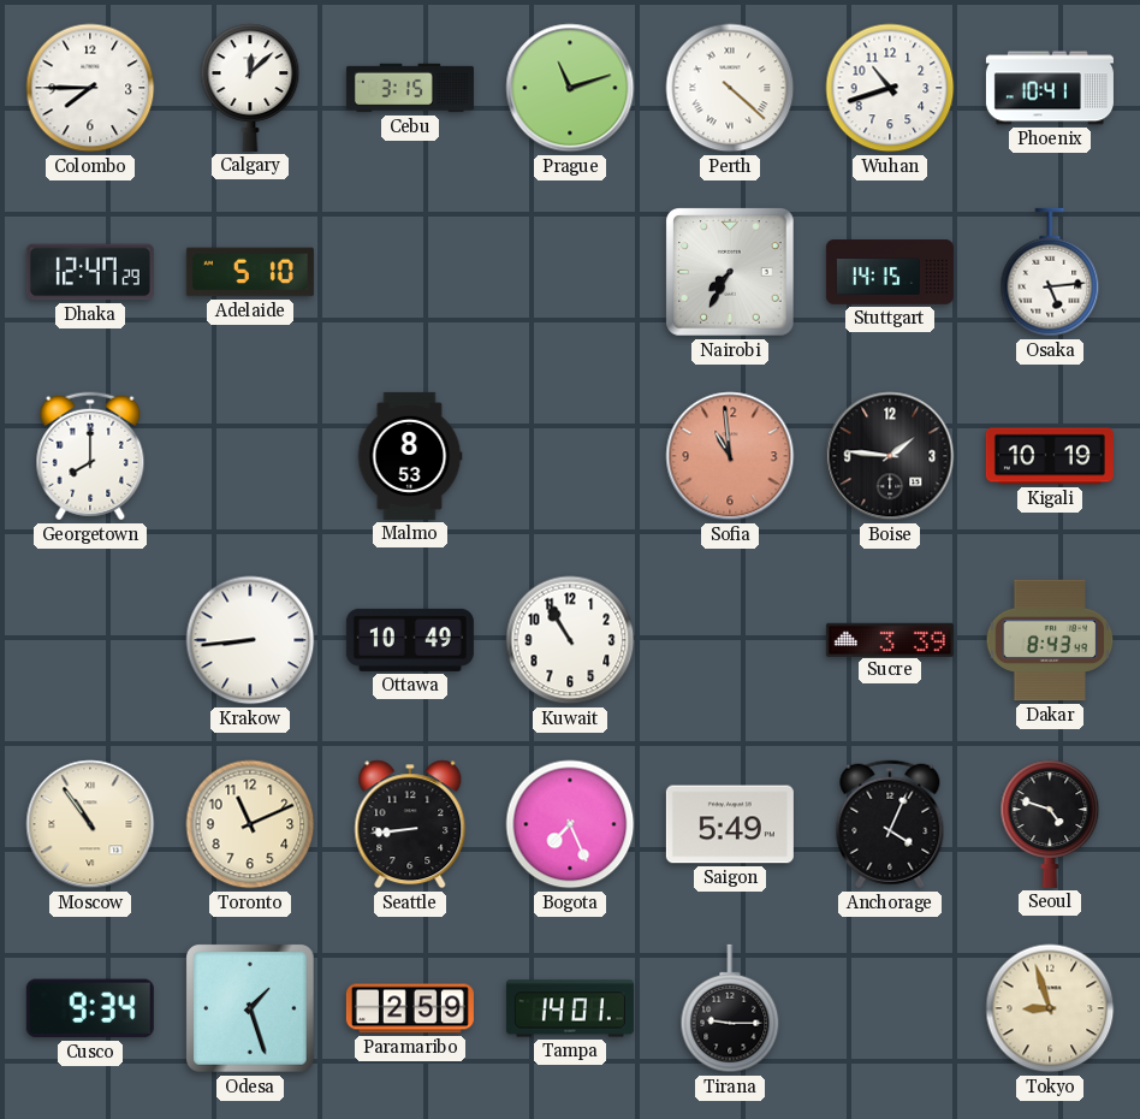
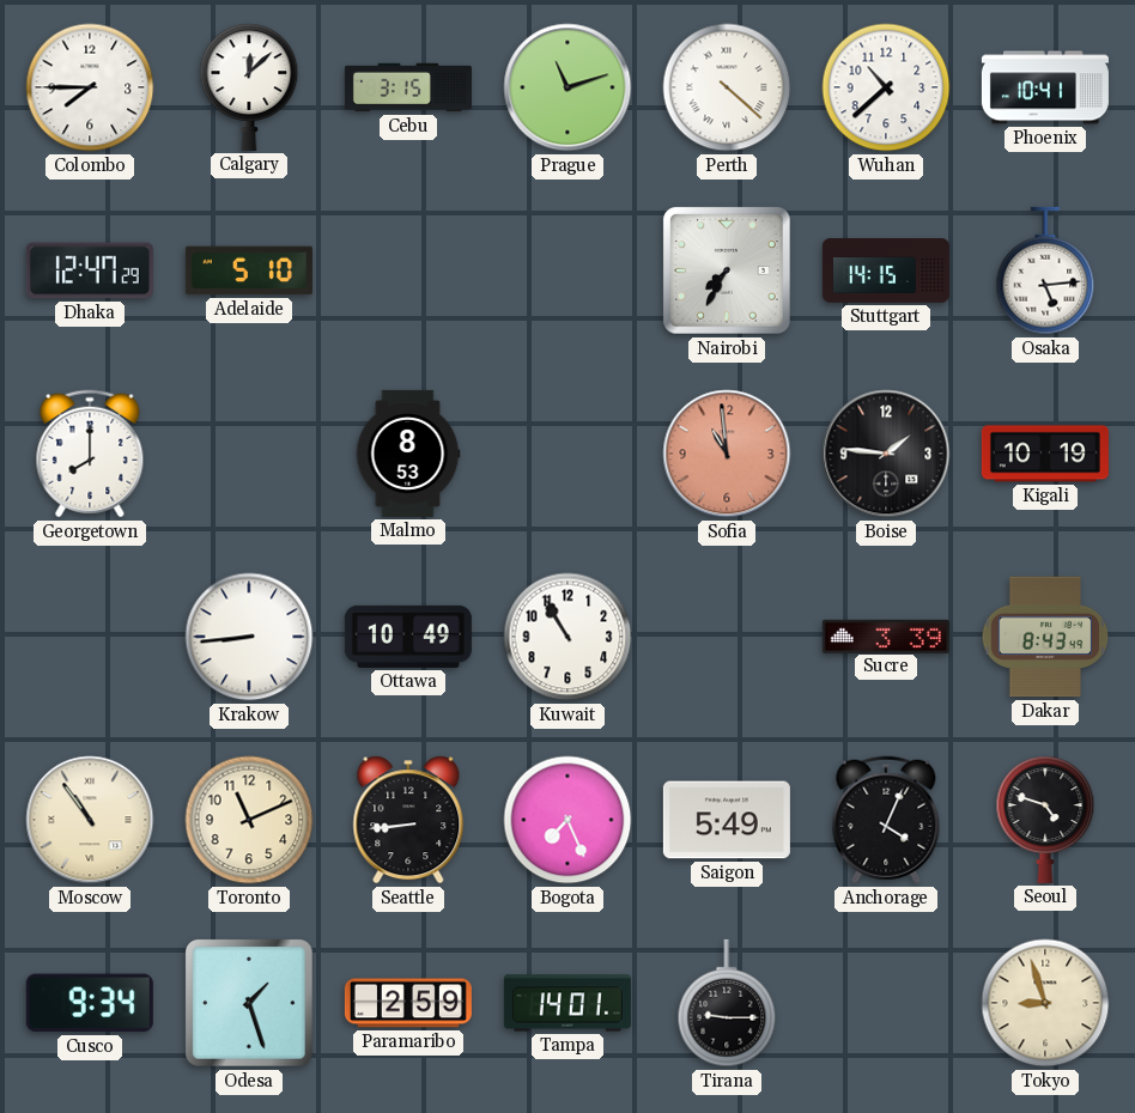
Wuhan: 10:42 -> 10:38 (886, 87)
